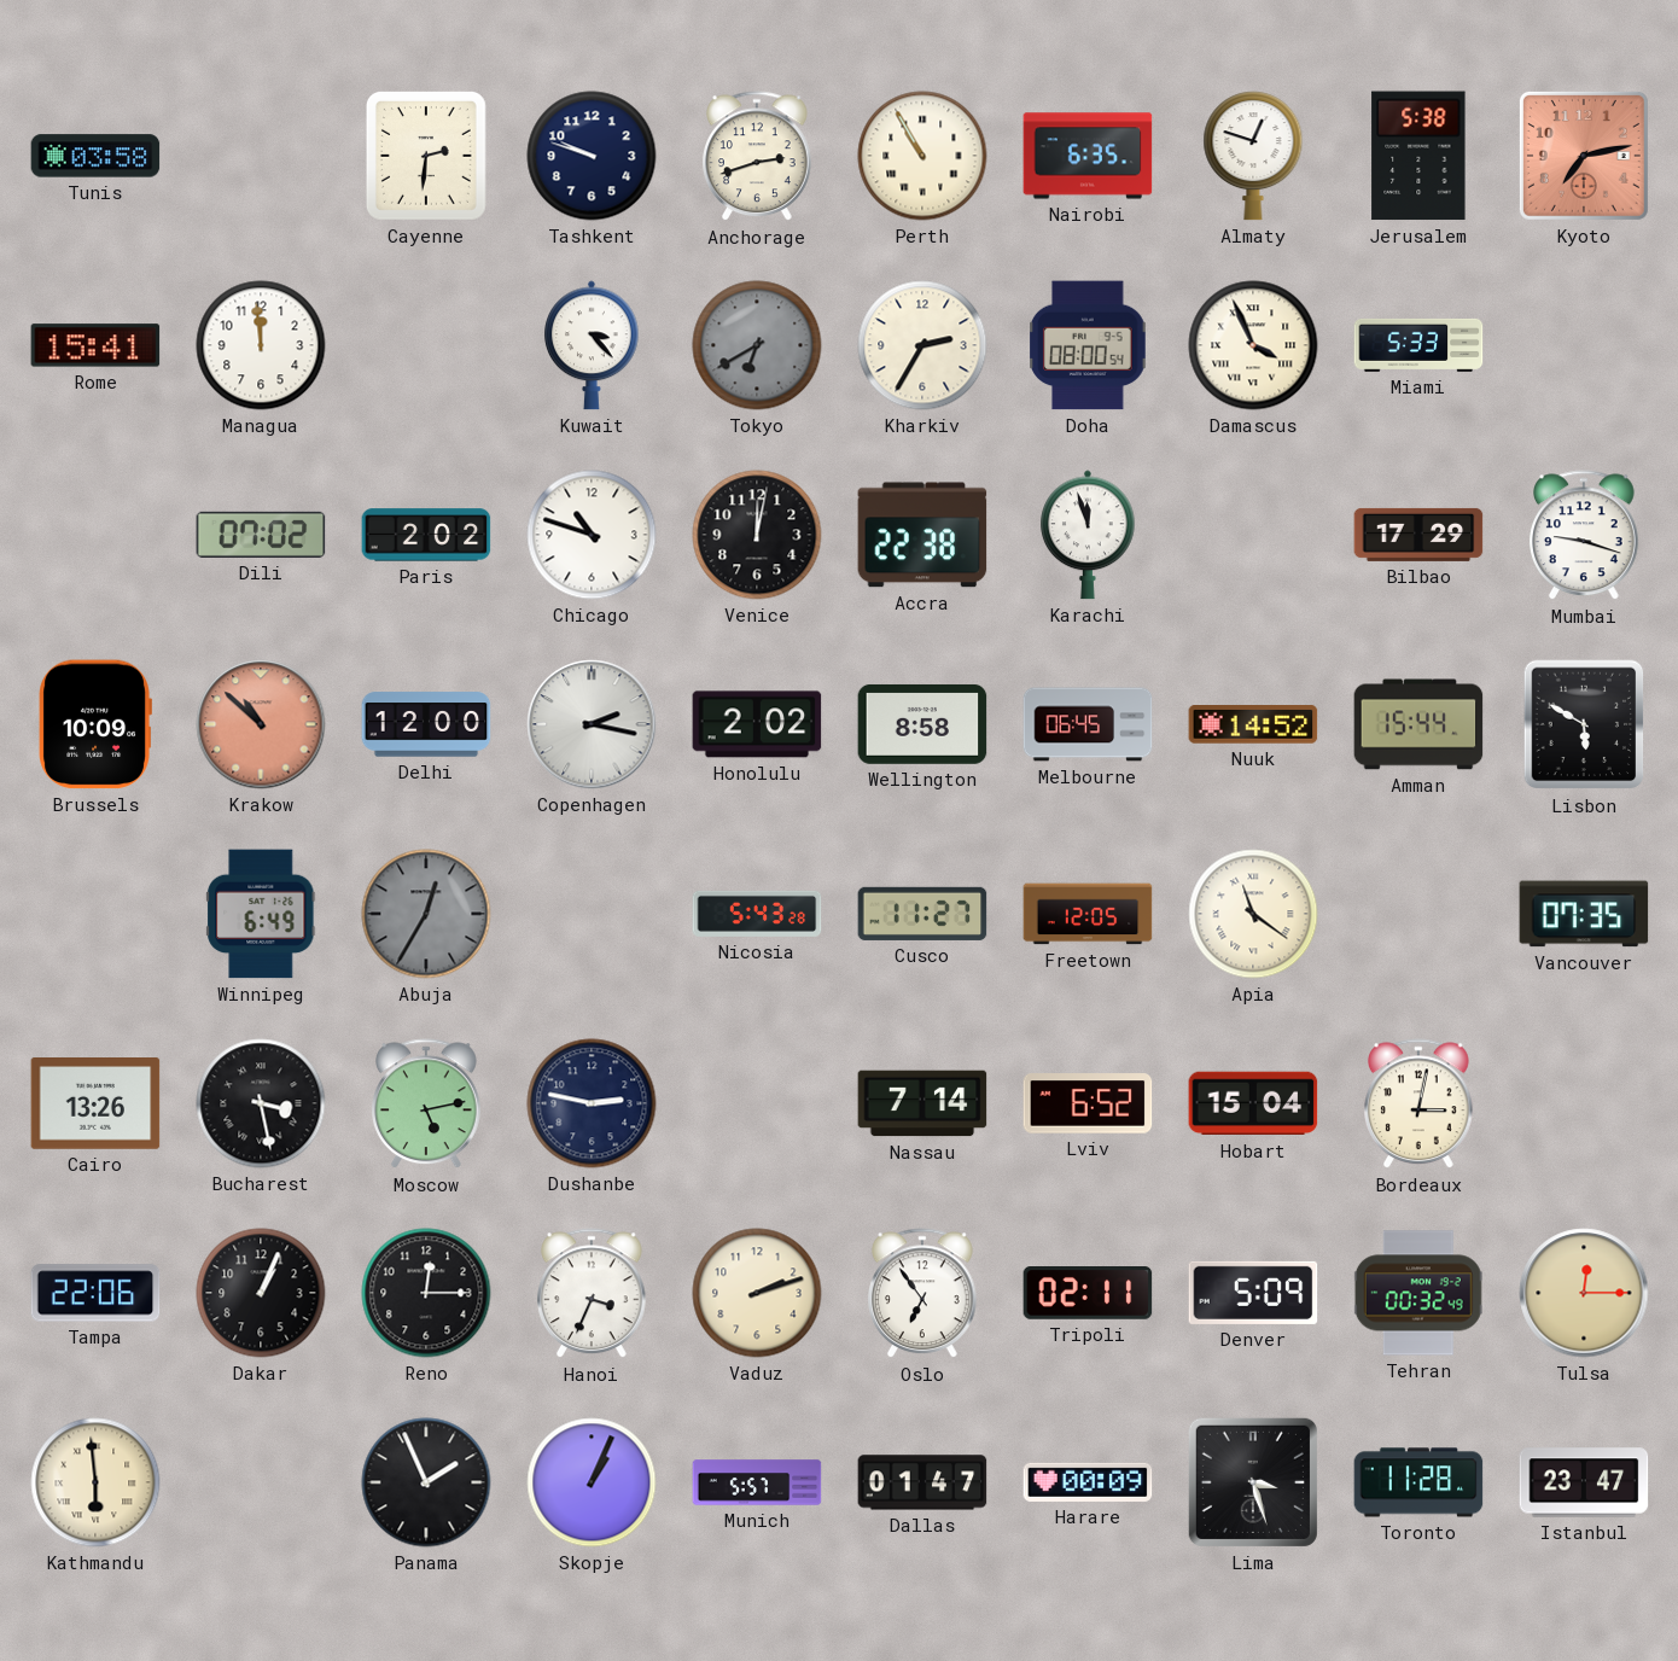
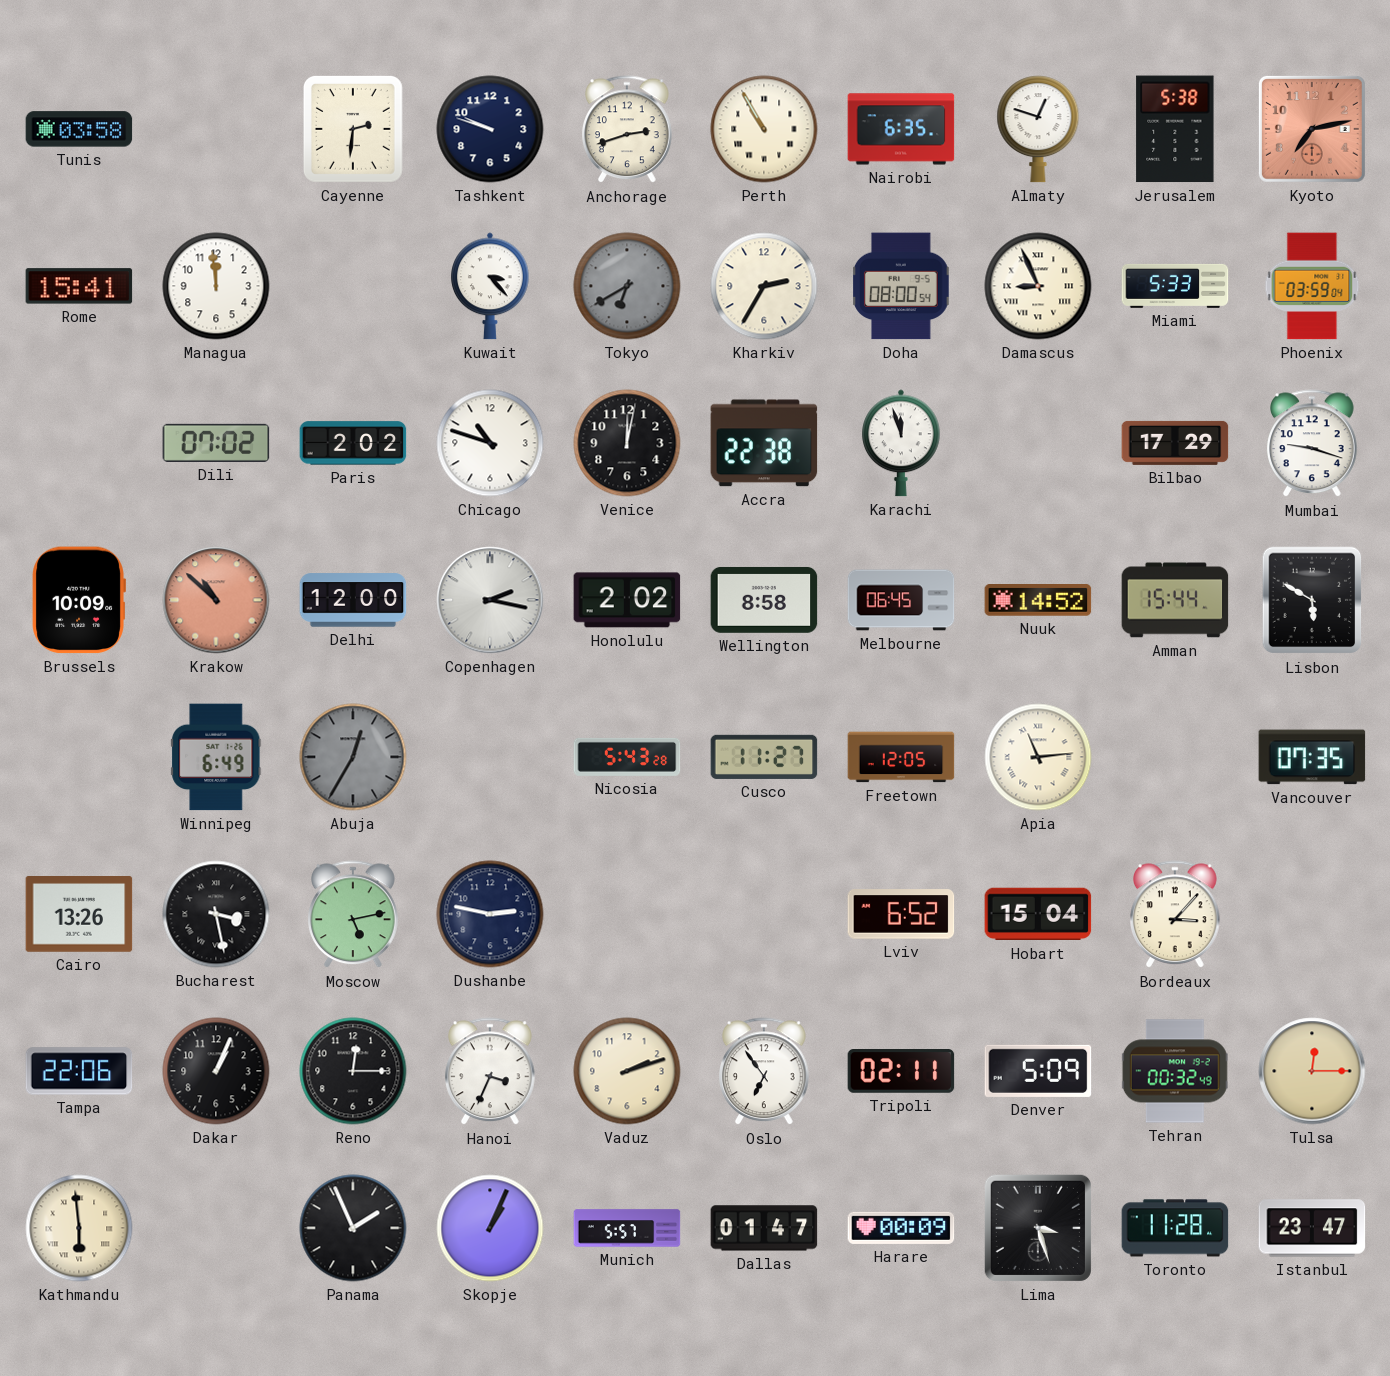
Damascus: 3:56 -> 8:56 (1038, 286)
Phoenix: none -> 03:59 (1312, 286)
Apia: 11:21 -> 11:14 (1038, 757)
Nassau: 7:14 -> none (922, 1103)
Bordeaux: 3:02 -> 3:07 (1176, 915)
